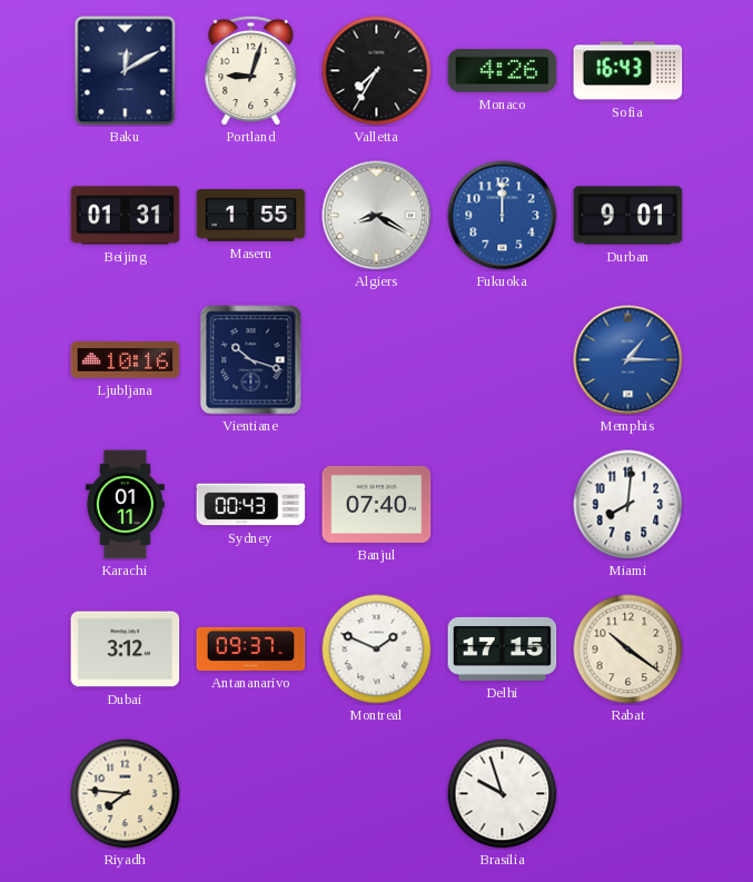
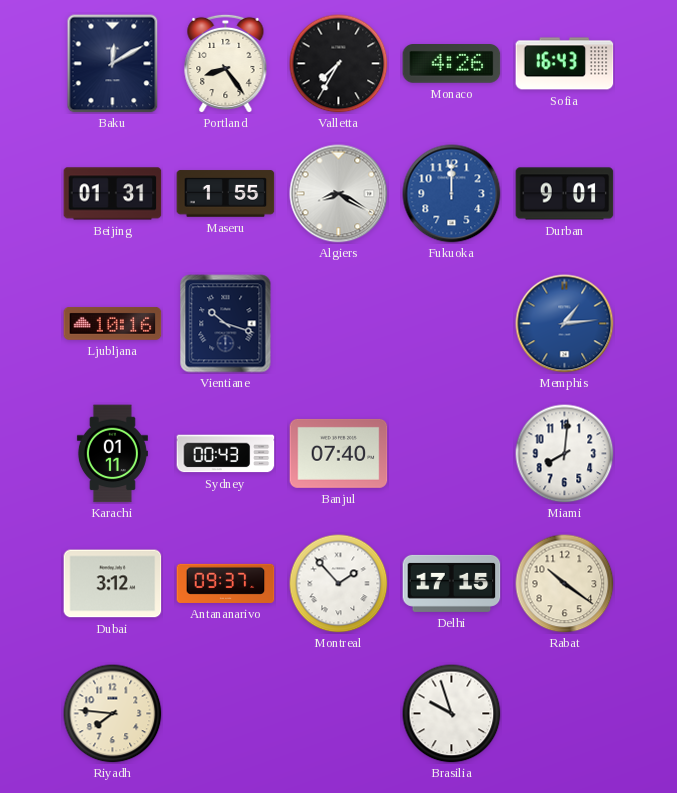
Portland: 9:03 -> 8:24 (226, 63)
Memphis: 1:15 -> 1:14 (565, 324)
Montreal: 1:49 -> 1:53 (339, 584)
